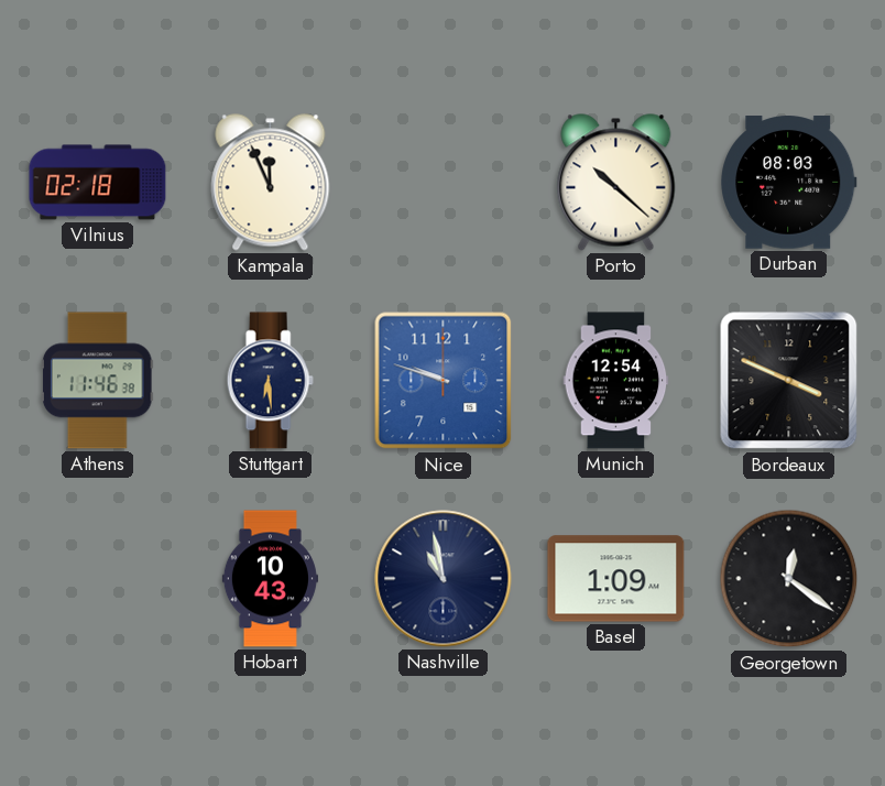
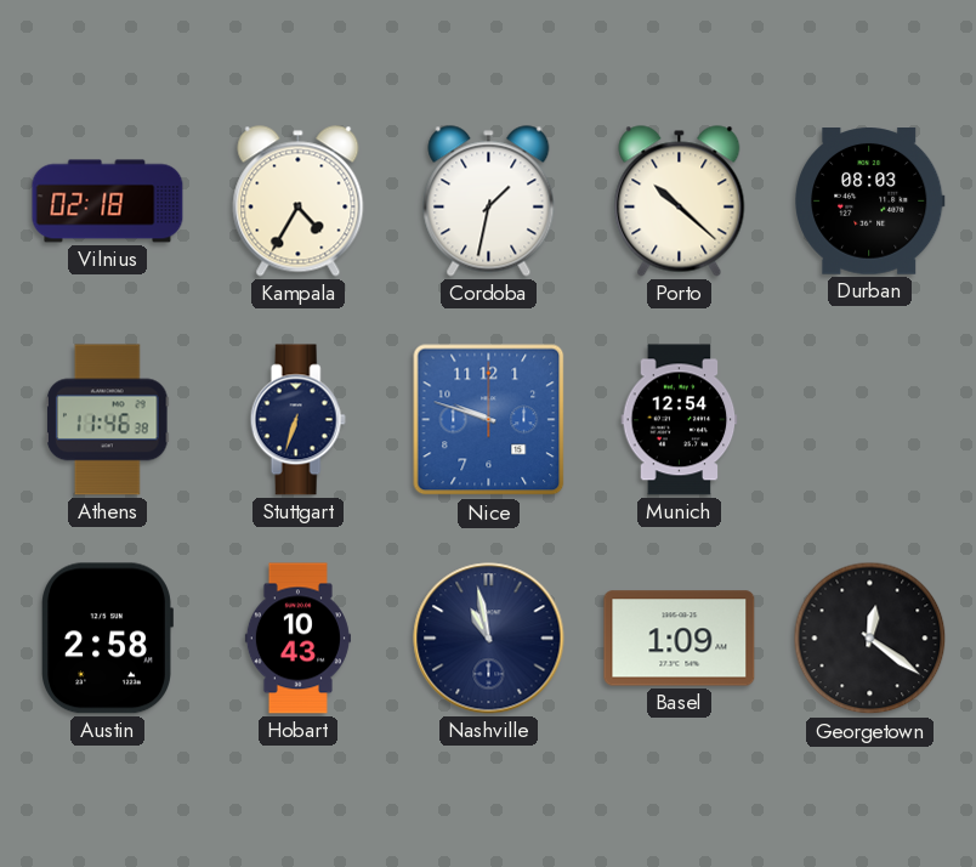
Kampala: 11:56 -> 4:35 (299, 202)
Cordoba: none -> 1:32 (489, 202)
Stuttgart: 6:29 -> 6:33 (297, 420)
Bordeaux: 3:49 -> none (789, 381)
Austin: none -> 2:58 (108, 639)
